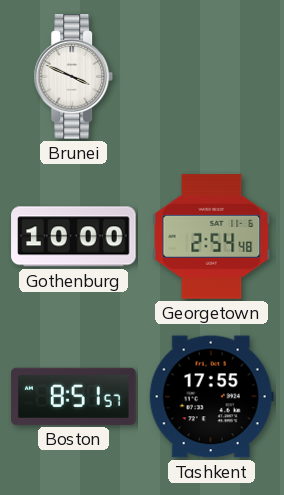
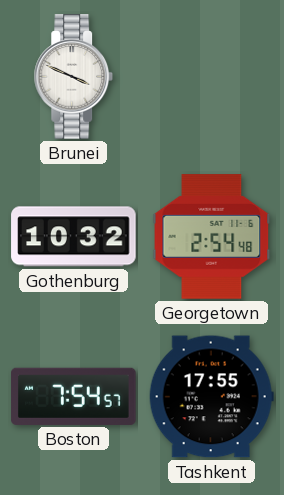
Gothenburg: 10:00 -> 10:32 (74, 237)
Boston: 8:51 -> 7:54 (74, 396)
